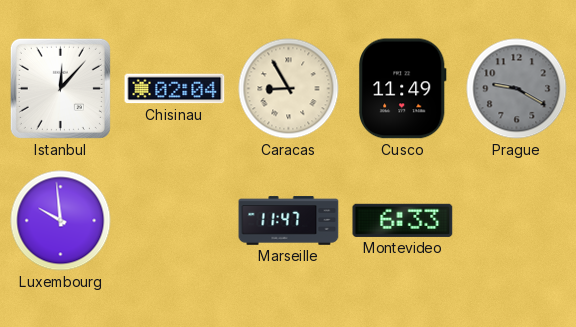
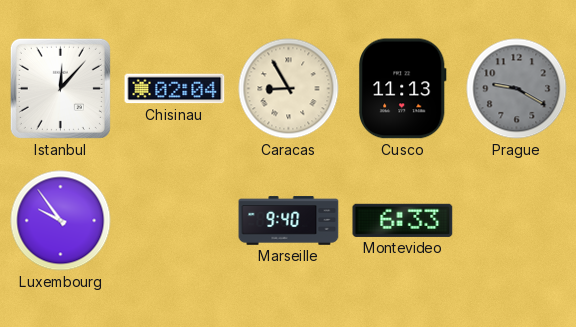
Cusco: 11:49 -> 11:13 (402, 89)
Luxembourg: 9:59 -> 9:54 (61, 221)
Marseille: 11:47 -> 9:40 (289, 221)
